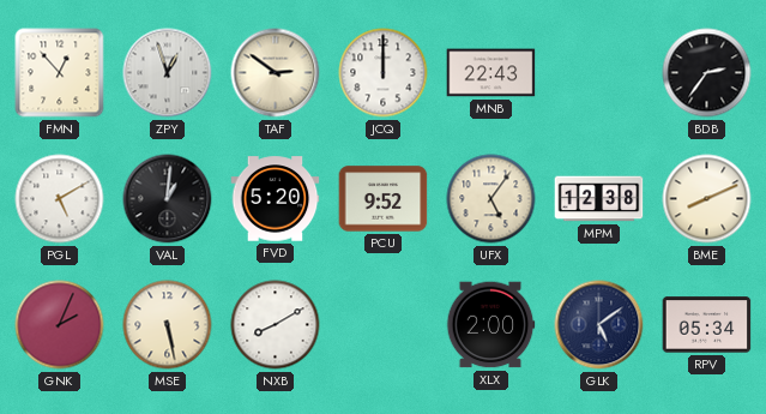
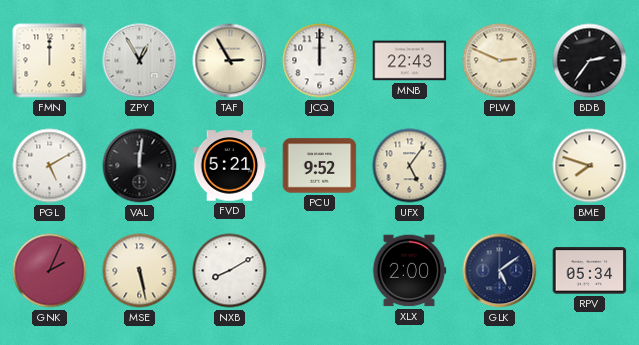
FMN: 12:53 -> 12:00 (50, 61)
ZPY: 12:57 -> 12:55 (140, 61)
TAF: 2:51 -> 2:55 (230, 61)
PLW: none -> 2:49 (500, 61)
VAL: 1:01 -> 12:01 (140, 166)
FVD: 5:20 -> 5:21 (230, 166)
MPM: 12:38 -> none (599, 199)
BME: 8:11 -> 7:48 (590, 166)
